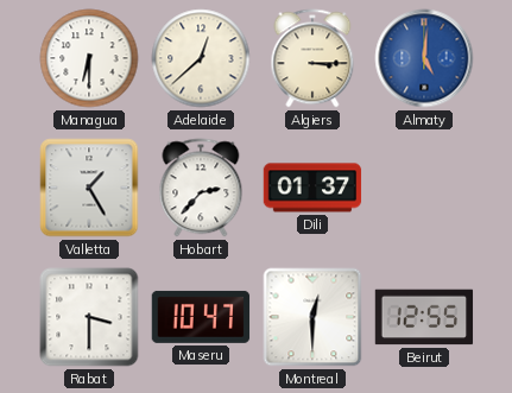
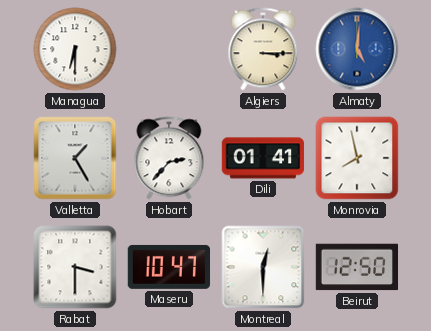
Adelaide: 12:38 -> none (201, 58)
Dili: 01:37 -> 01:41 (263, 158)
Monrovia: none -> 7:58 (357, 158)
Beirut: 12:55 -> 12:50 (357, 267)
